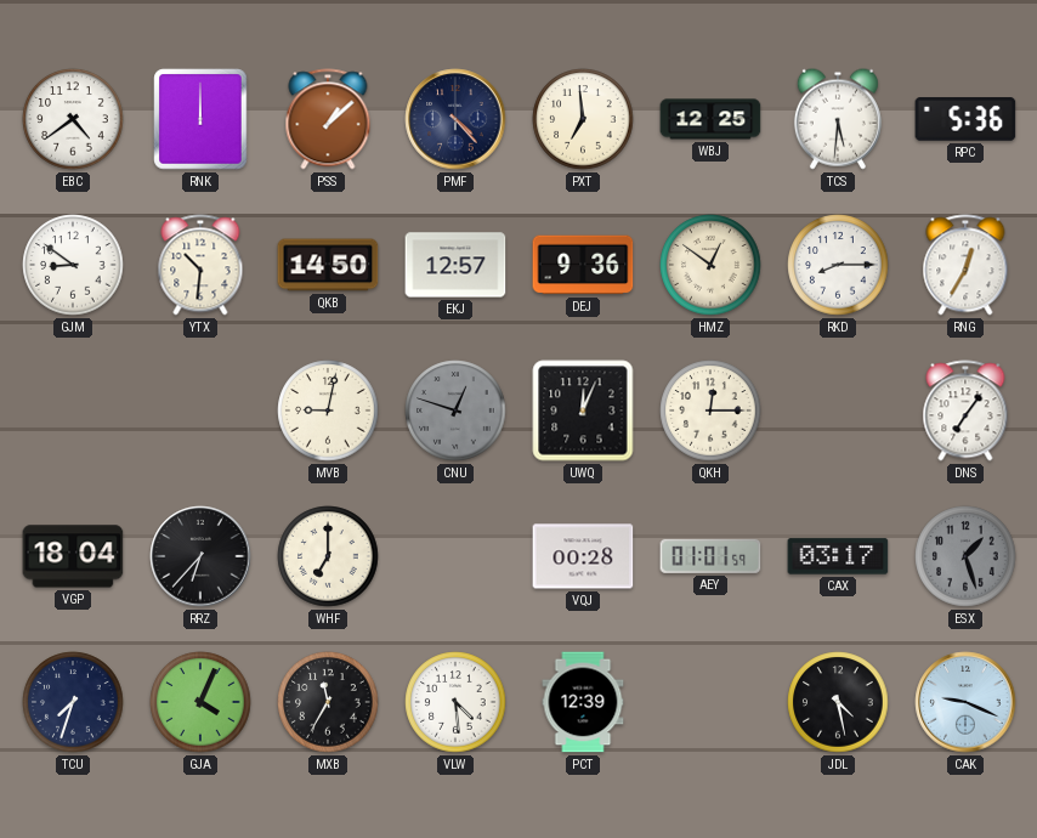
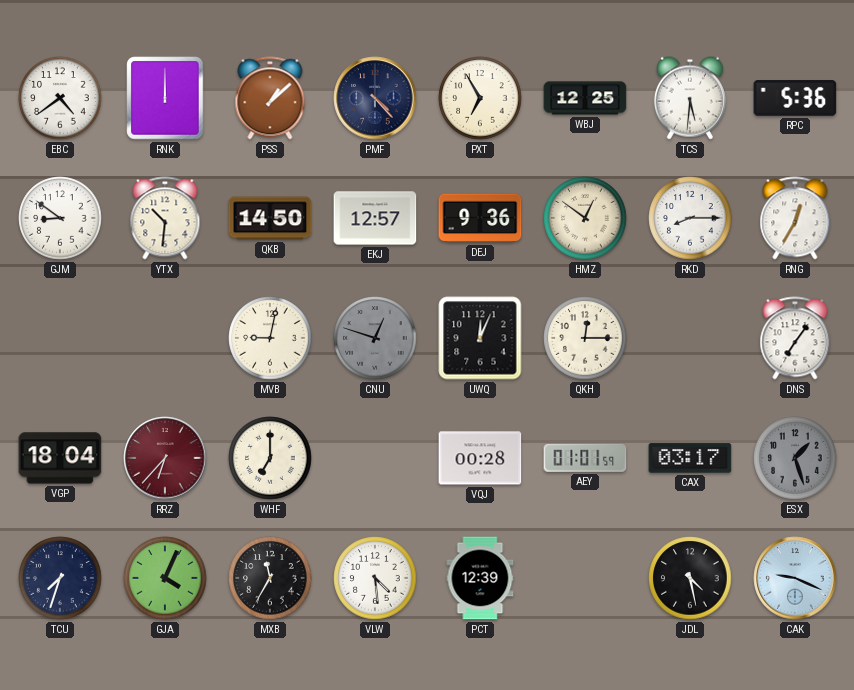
PXT: 6:59 -> 6:55 (480, 98)
RRZ dial: black -> burgundy (165, 458)
